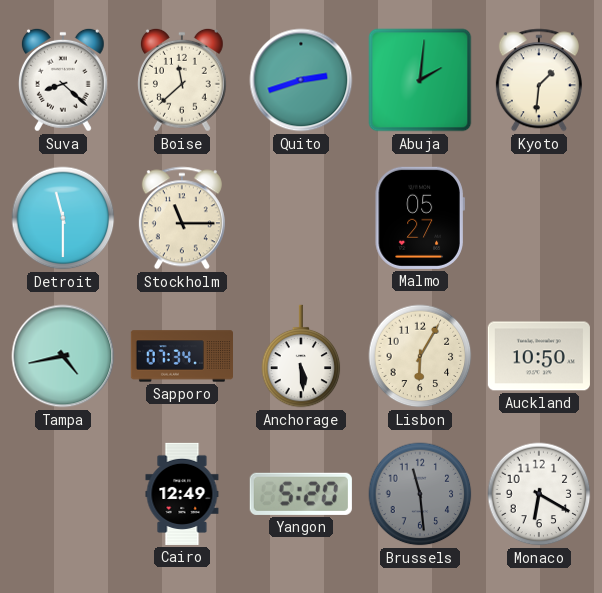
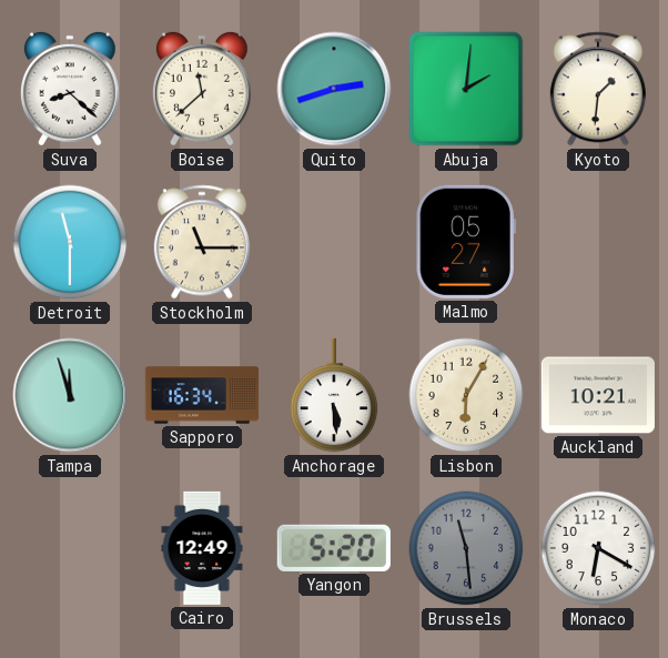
Tampa: 4:43 -> 11:57 (70, 395)
Sapporo: 07:34 -> 16:34 (201, 395)
Auckland: 10:50 -> 10:21 (598, 395)
